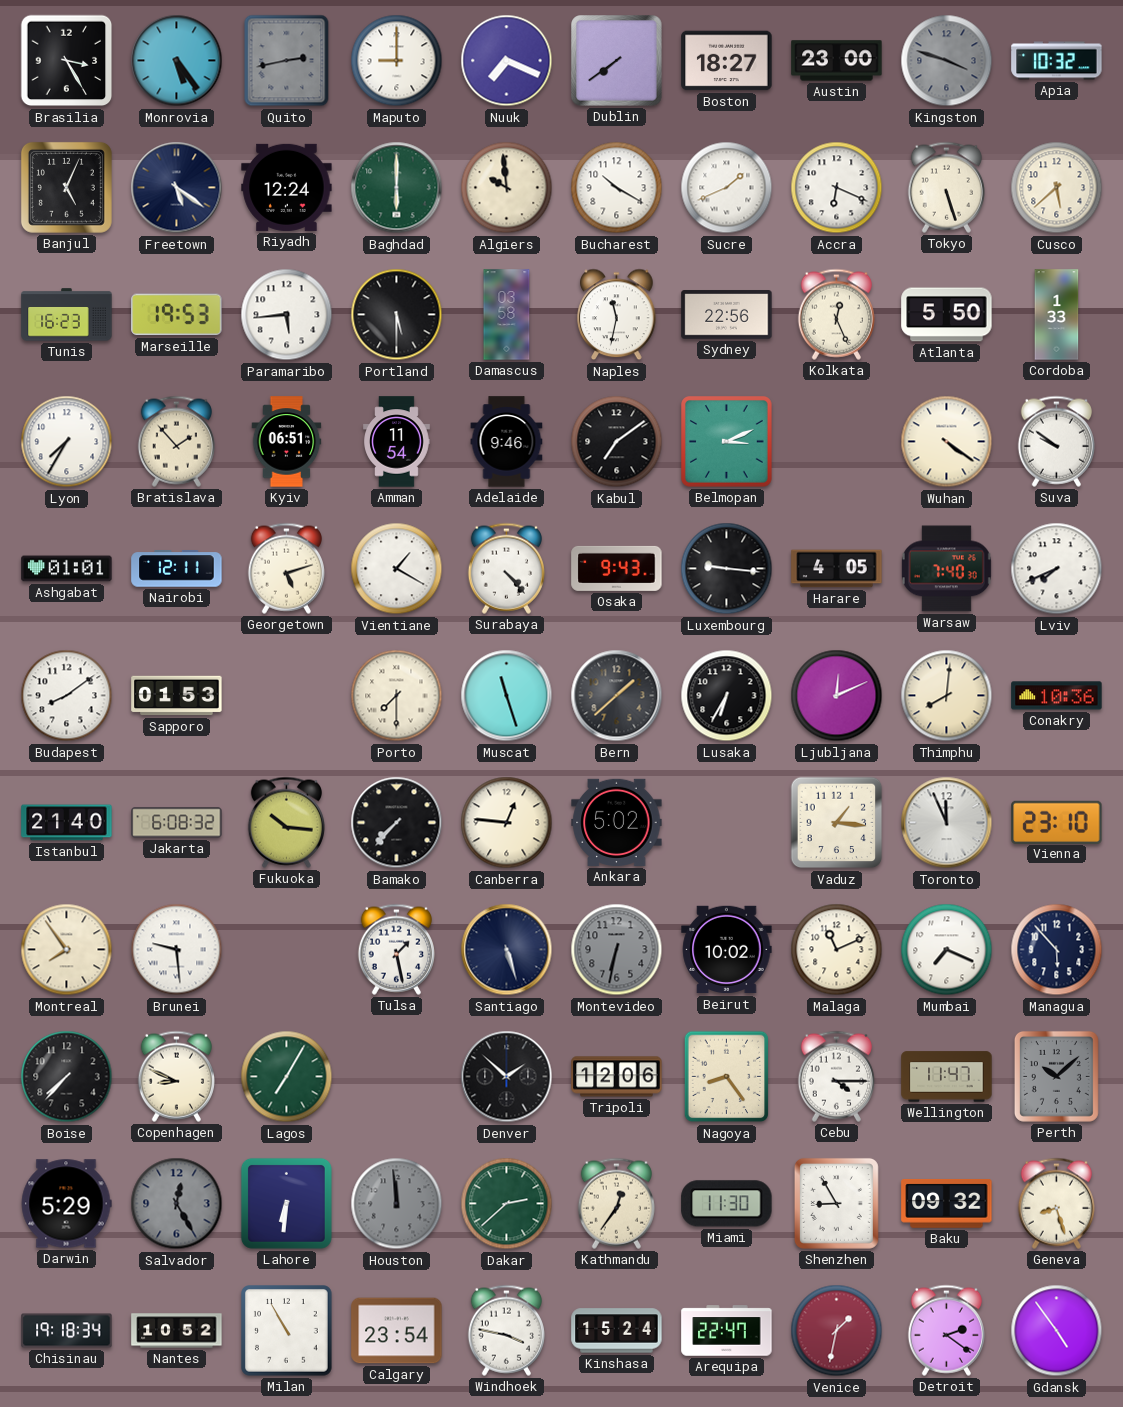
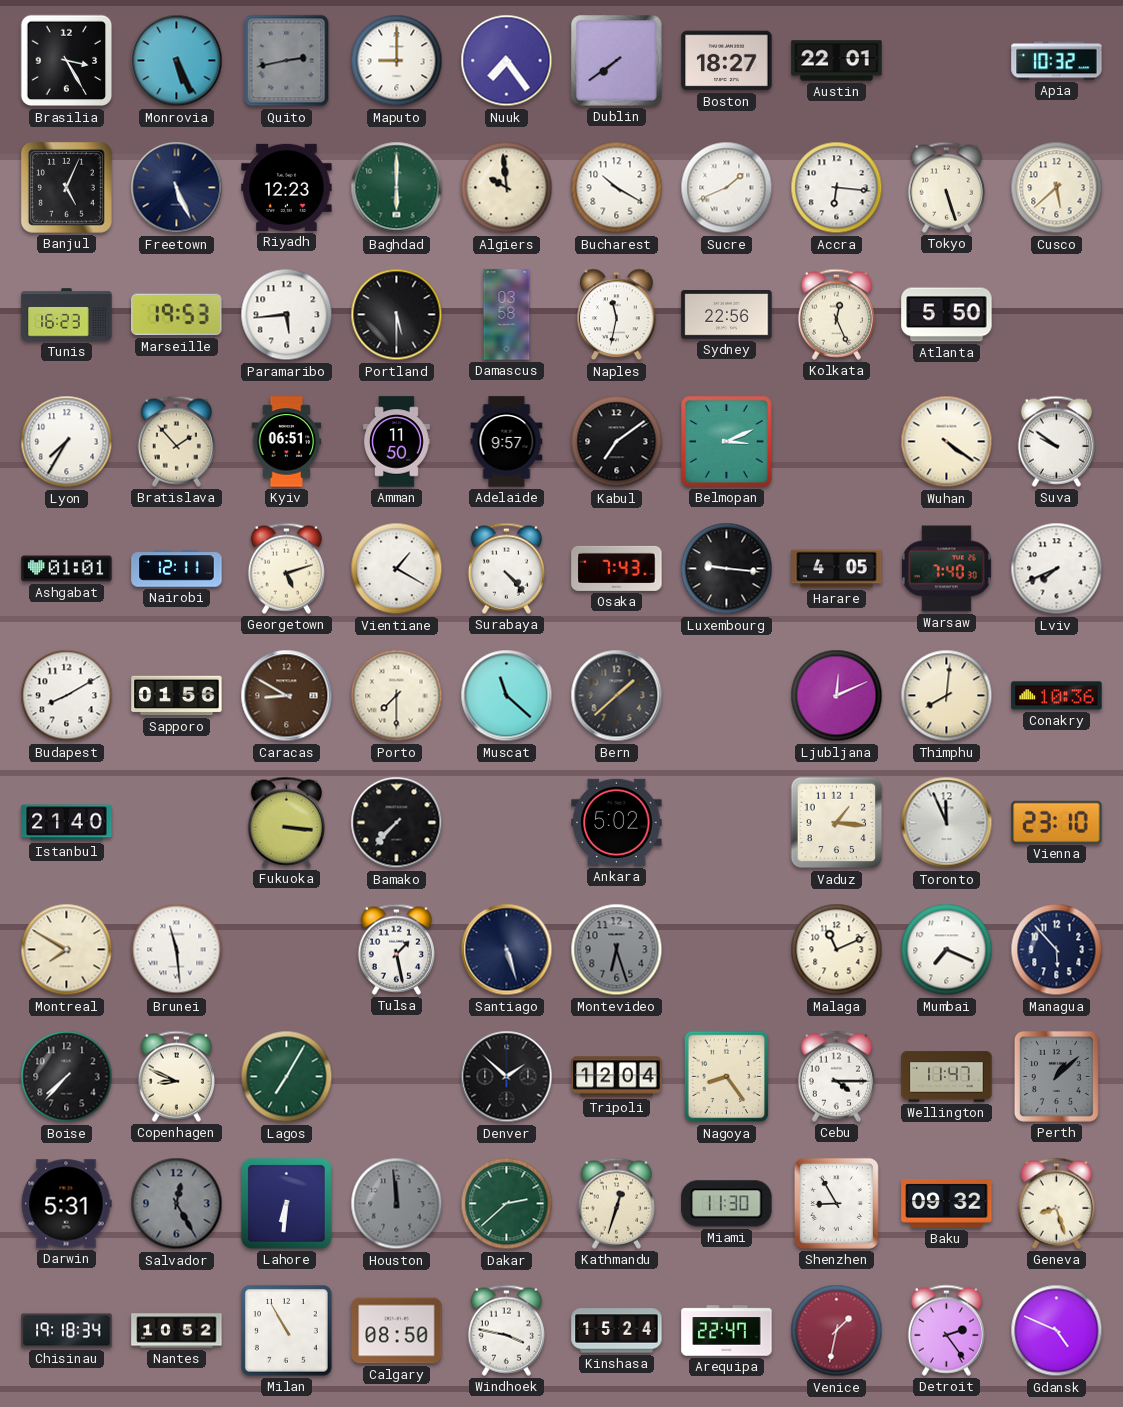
Monrovia: 5:24 -> 5:26 (177, 61)
Nuuk: 7:19 -> 7:24 (507, 61)
Austin: 23:00 -> 22:01 (837, 61)
Kingston: 3:48 -> none (947, 61)
Freetown: 5:21 -> 5:26 (177, 188)
Riyadh: 12:24 -> 12:23 (287, 187)
Accra: 6:19 -> 6:16 (837, 188)
Cordoba: 1:33 -> none (1057, 315)
Amman: 11:54 -> 11:50 (397, 442)
Adelaide: 9:46 -> 9:57 (507, 442)
Osaka: 9:43 -> 7:43 (617, 568)
Budapest: 8:09 -> 8:10 (67, 696)
Sapporo: 01:53 -> 01:56 (177, 696)
Caracas: none -> 8:50 (287, 696)
Muscat: 11:27 -> 11:22 (507, 696)
Lusaka: 6:35 -> none (727, 696)
Jakarta: 6:08 -> none (177, 823)
Fukuoka: 10:16 -> 3:16 (286, 822)
Canberra: 12:46 -> none (507, 823)
Montreal: 7:54 -> 7:50 (67, 950)
Brunei: 9:29 -> 11:29 (177, 950)
Montevideo: 6:32 -> 6:27 (617, 950)
Beirut: 10:02 -> none (727, 950)
Tripoli: 12:06 -> 12:04 (617, 1077)
Perth: 10:08 -> 1:08 (1056, 1076)
Darwin: 5:29 -> 5:31 (66, 1204)
Kathmandu: 12:36 -> 12:33 (616, 1203)
Calgary: 23:54 -> 08:50 (397, 1331)
Detroit: 2:21 -> 2:24 (946, 1330)
Gdansk: 4:54 -> 4:49 (1057, 1331)
